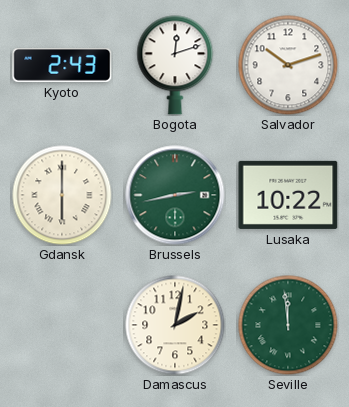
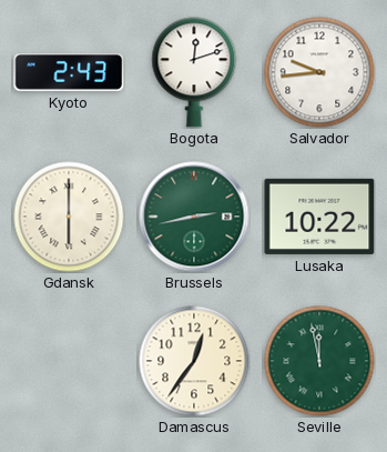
Salvador: 10:12 -> 9:44 (319, 72)
Damascus: 2:02 -> 12:36 (194, 361)
Seville: 11:59 -> 11:58 (319, 361)
